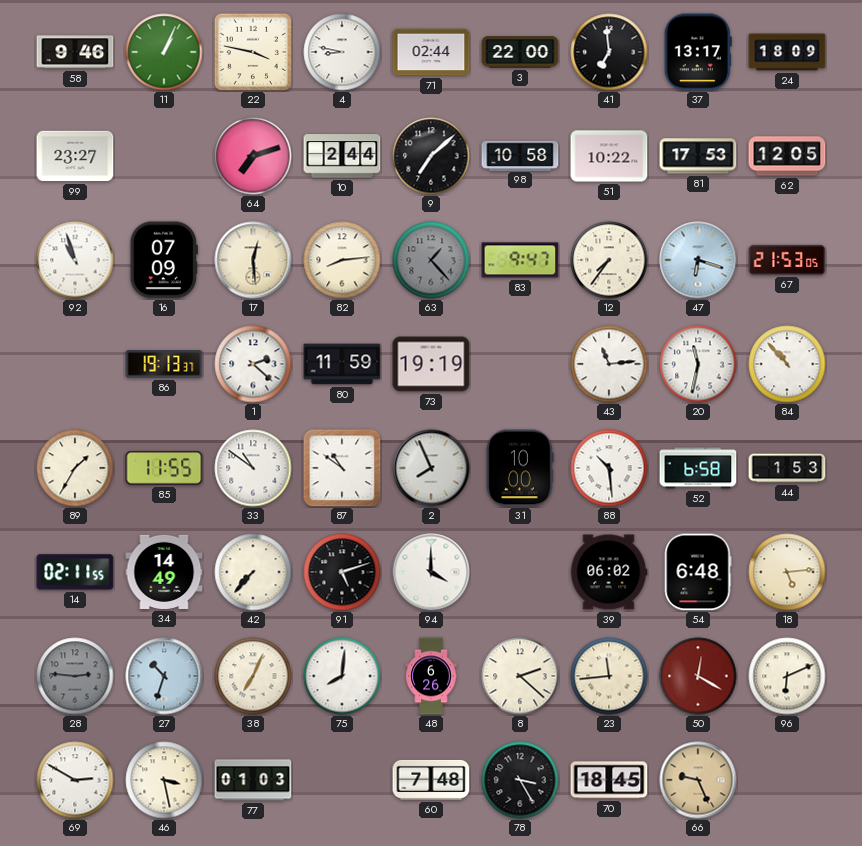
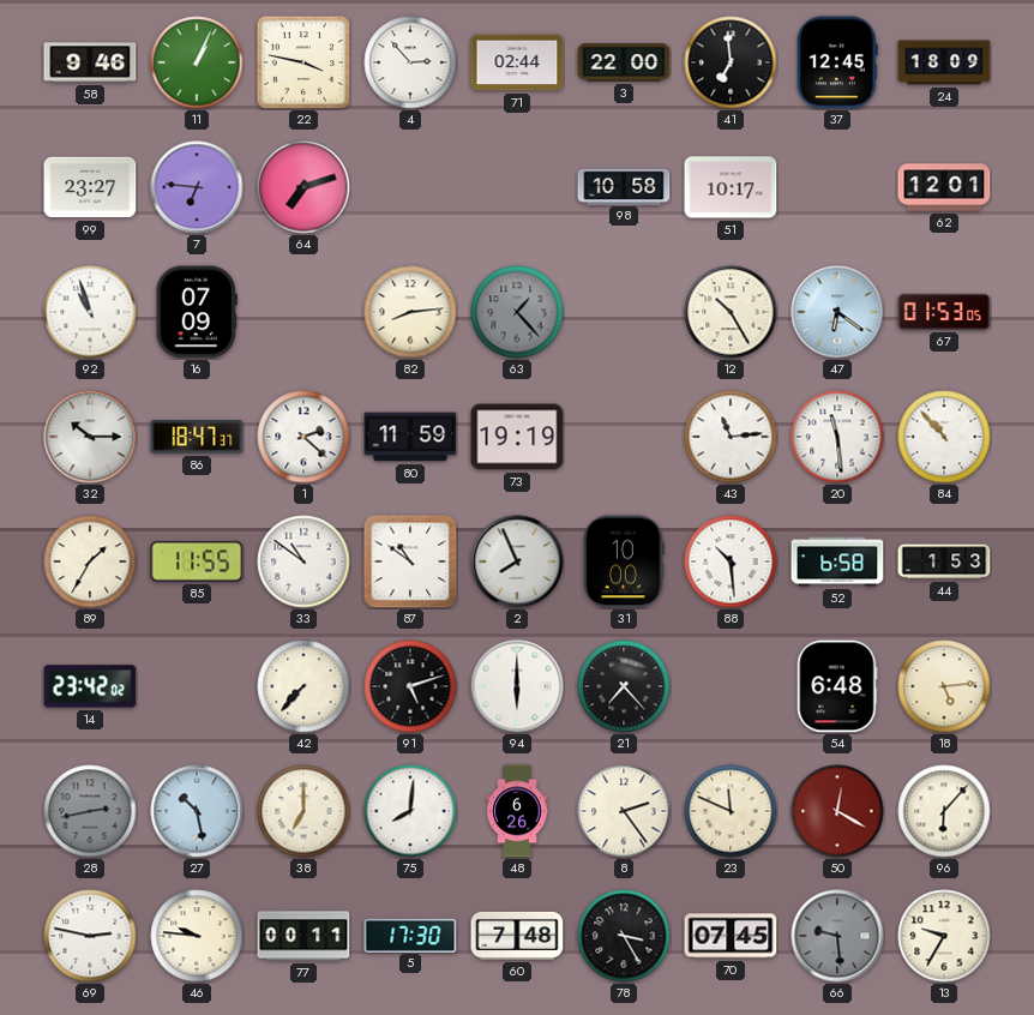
4: 8:47 -> 2:53 (410, 62)
37: 13:17 -> 12:45 (837, 62)
7: none -> 6:46 (197, 187)
10: 2:44 -> none (342, 156)
9: 7:08 -> none (431, 156)
51: 10:22 -> 10:17 (731, 187)
81: 17:53 -> none (698, 156)
62: 12:05 -> 12:01 (944, 187)
17: 12:29 -> none (253, 260)
83: 9:47 -> none (520, 260)
12: 7:36 -> 10:25 (731, 312)
47: 6:18 -> 6:21 (837, 312)
67: 21:53 -> 01:53 (944, 312)
32: none -> 10:15 (90, 437)
86: 19:13 -> 18:47 (197, 437)
20: 11:32 -> 11:29 (837, 437)
14: 02:11 -> 23:42 (90, 686)
34: 14:49 -> none (164, 572)
94: 4:00 -> 6:00 (517, 686)
21: none -> 7:23 (624, 686)
39: 06:02 -> none (609, 572)
28: 2:46 -> 2:43 (90, 811)
27: 10:33 -> 10:28 (197, 811)
38: 7:04 -> 7:00 (303, 811)
8: 2:22 -> 2:24 (624, 811)
23: 11:44 -> 11:49 (731, 811)
96: 6:11 -> 6:07 (944, 811)
69: 2:50 -> 2:47 (90, 936)
46: 3:28 -> 9:46 (197, 936)
77: 01:03 -> 00:11 (303, 936)
5: none -> 17:30 (410, 935)
70: 18:45 -> 07:45 (731, 936)
66: 9:26 -> 9:29 (837, 936)
66 dial: champagne -> grey (837, 936)
13: none -> 9:35 (944, 936)
